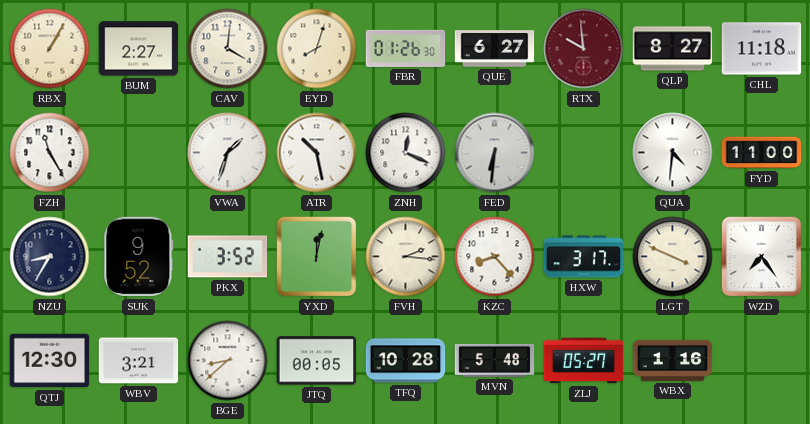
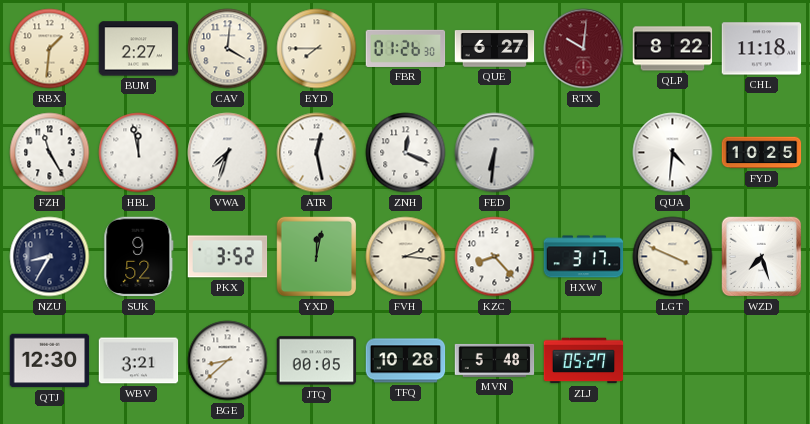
RBX: 1:05 -> 1:31 (50, 49)
EYD: 8:03 -> 7:45 (317, 49)
RTX: 9:59 -> 10:01 (584, 49)
QLP: 8:27 -> 8:22 (673, 49)
HBL: none -> 11:58 (139, 153)
VWA: 1:33 -> 7:33 (228, 153)
ATR: 10:28 -> 12:28 (317, 153)
FYD: 11:00 -> 10:25 (762, 153)
WZD: 7:24 -> 7:27 (762, 257)
WBX: 1:16 -> none (673, 360)
